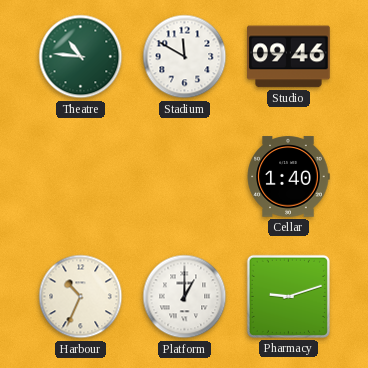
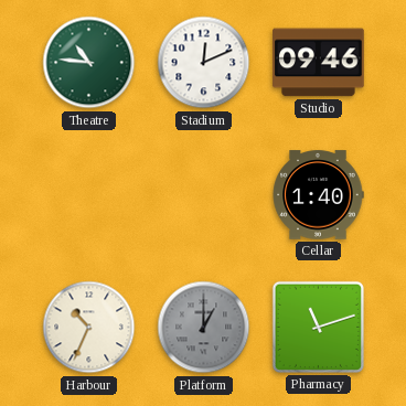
Stadium: 11:50 -> 12:11 (204, 63)
Platform dial: white -> grey (204, 328)
Pharmacy: 9:12 -> 11:12 (318, 327)
